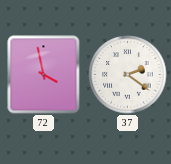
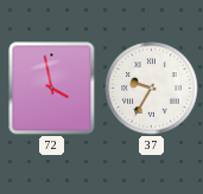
37: 2:21 -> 9:35 (152, 89)
